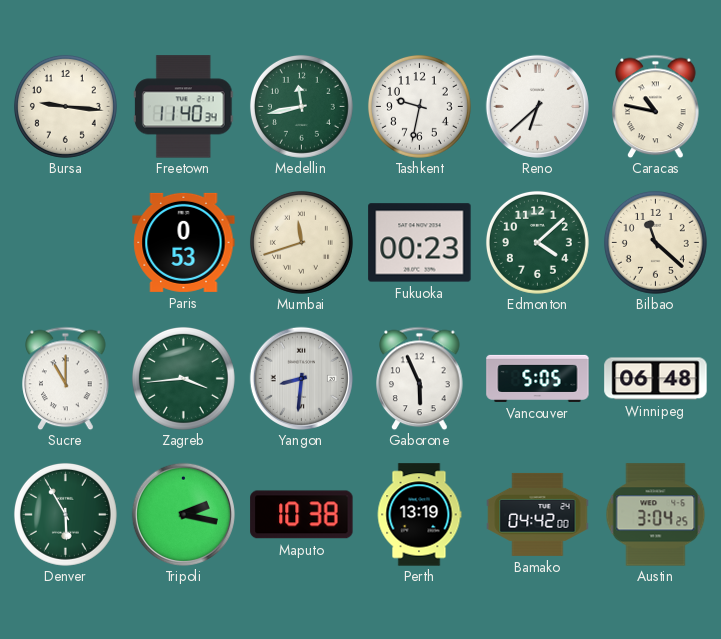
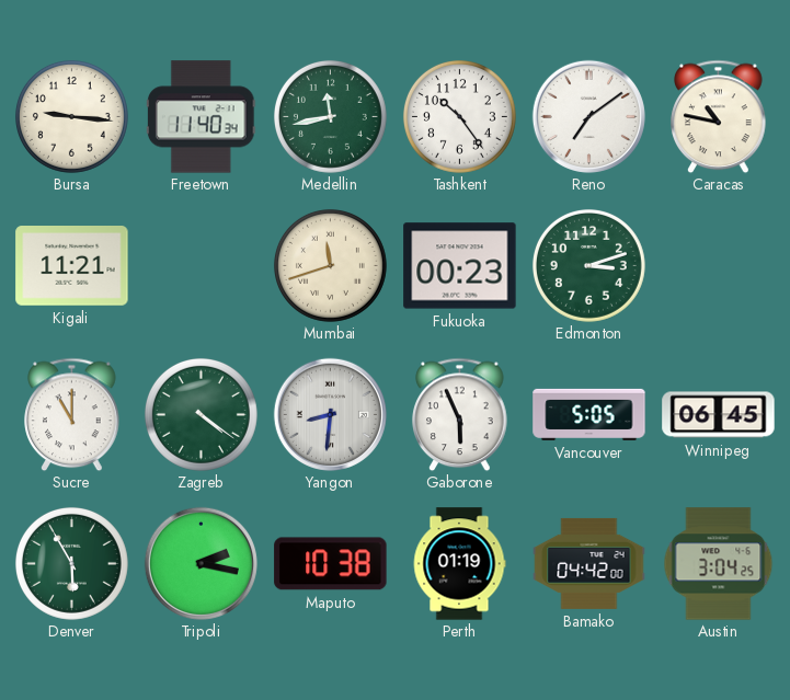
Tashkent: 9:32 -> 10:24 (459, 116)
Reno: 6:38 -> 7:09 (588, 116)
Kigali: none -> 11:21 (72, 266)
Paris: 0:53 -> none (184, 242)
Edmonton: 4:08 -> 3:12 (588, 265)
Bilbao: 11:22 -> none (655, 242)
Zagreb: 3:44 -> 4:21 (201, 414)
Winnipeg: 06:48 -> 06:45 (719, 415)
Perth: 13:19 -> 01:19 (459, 564)
